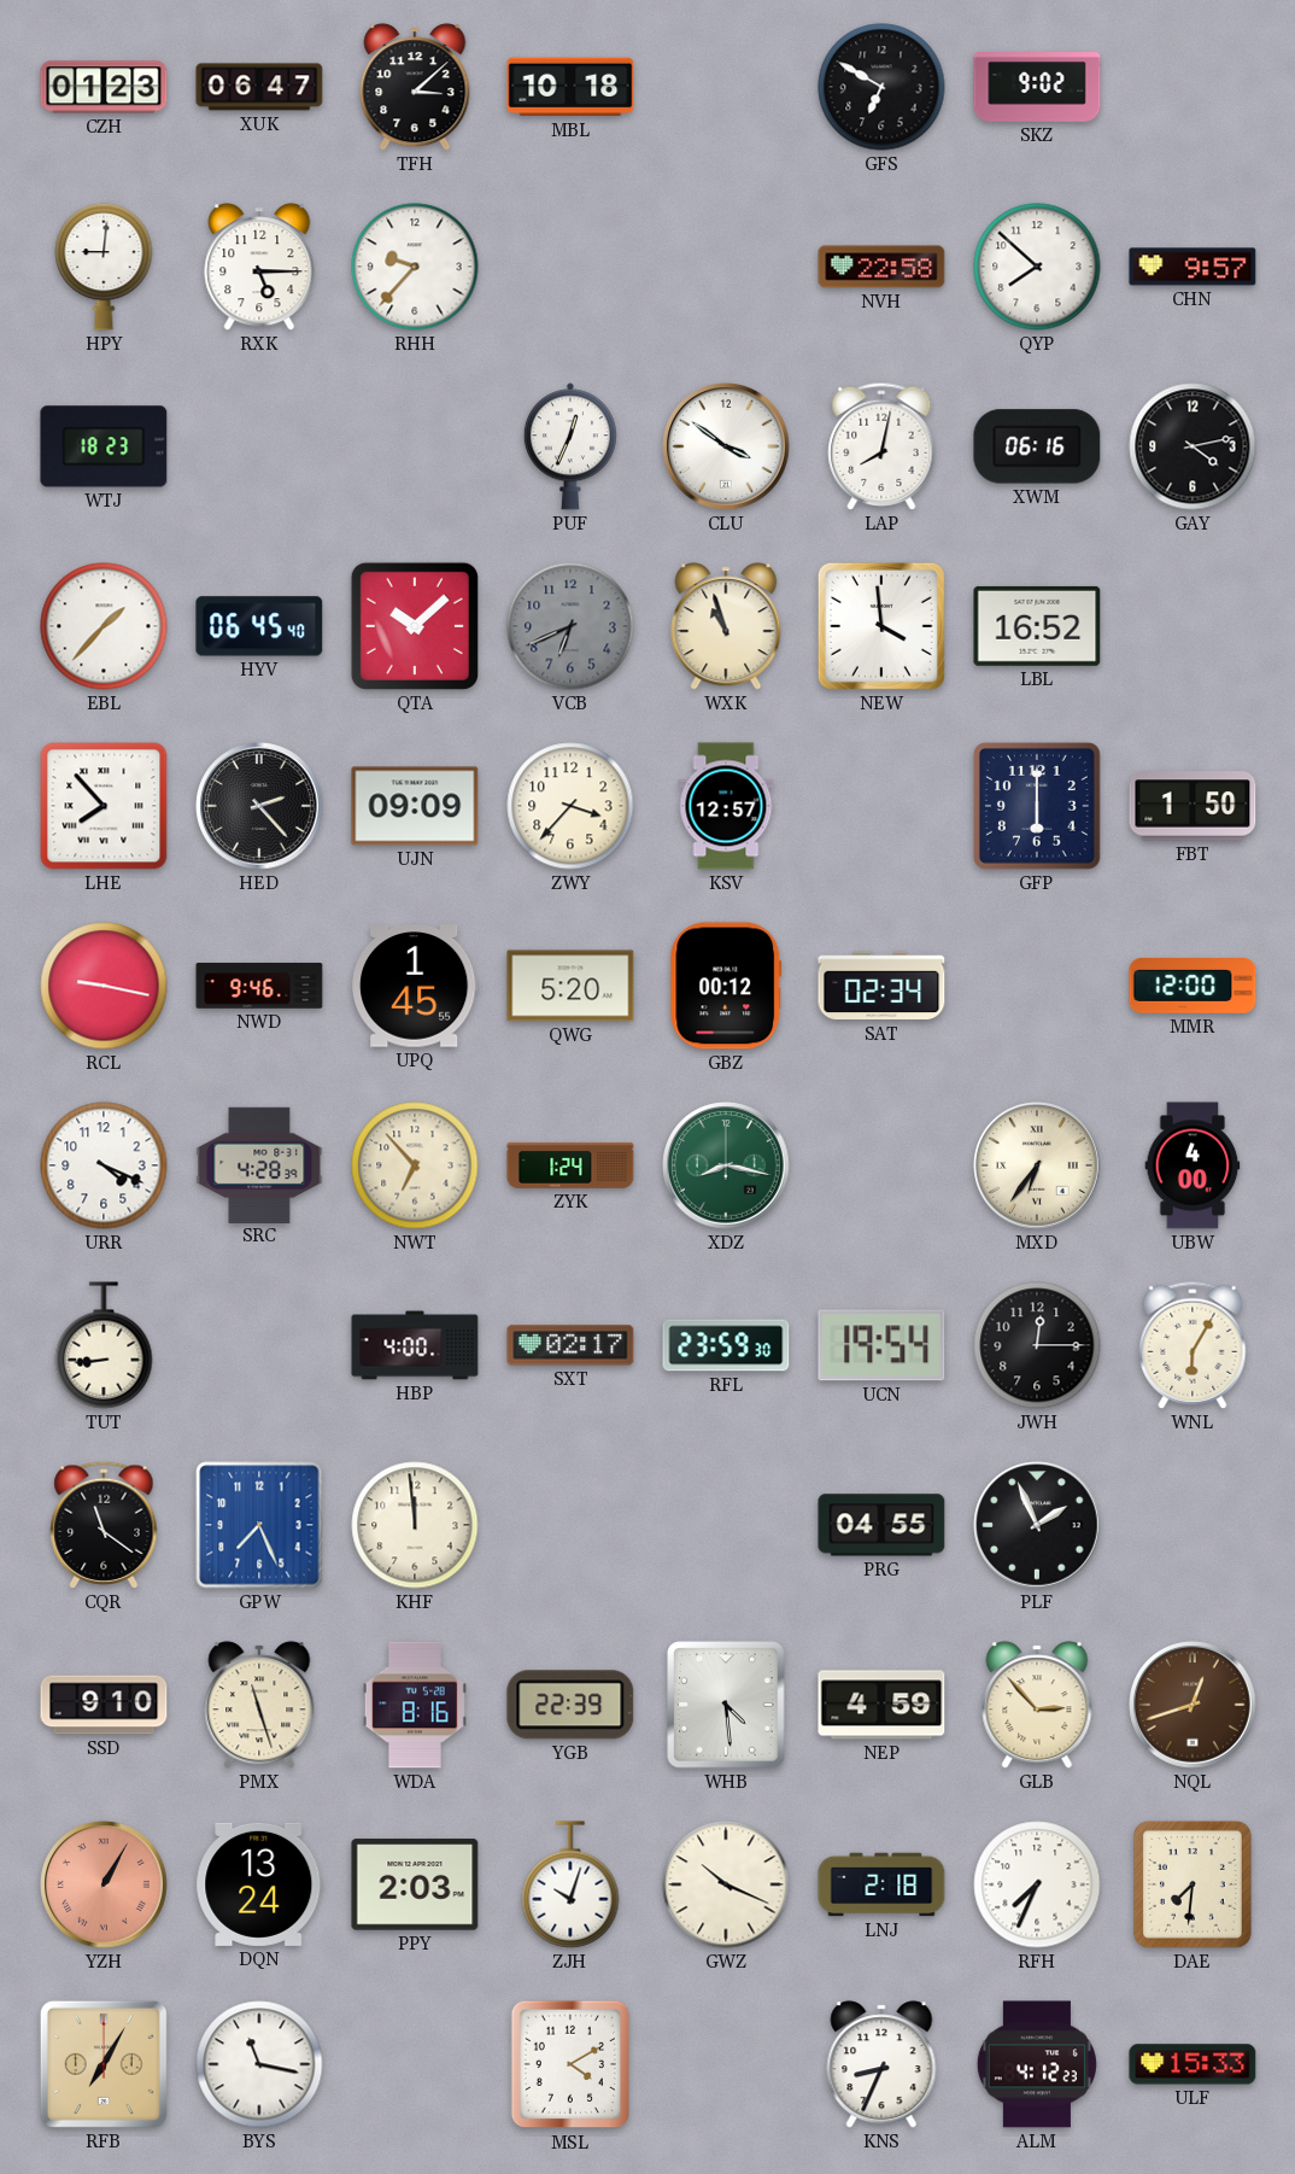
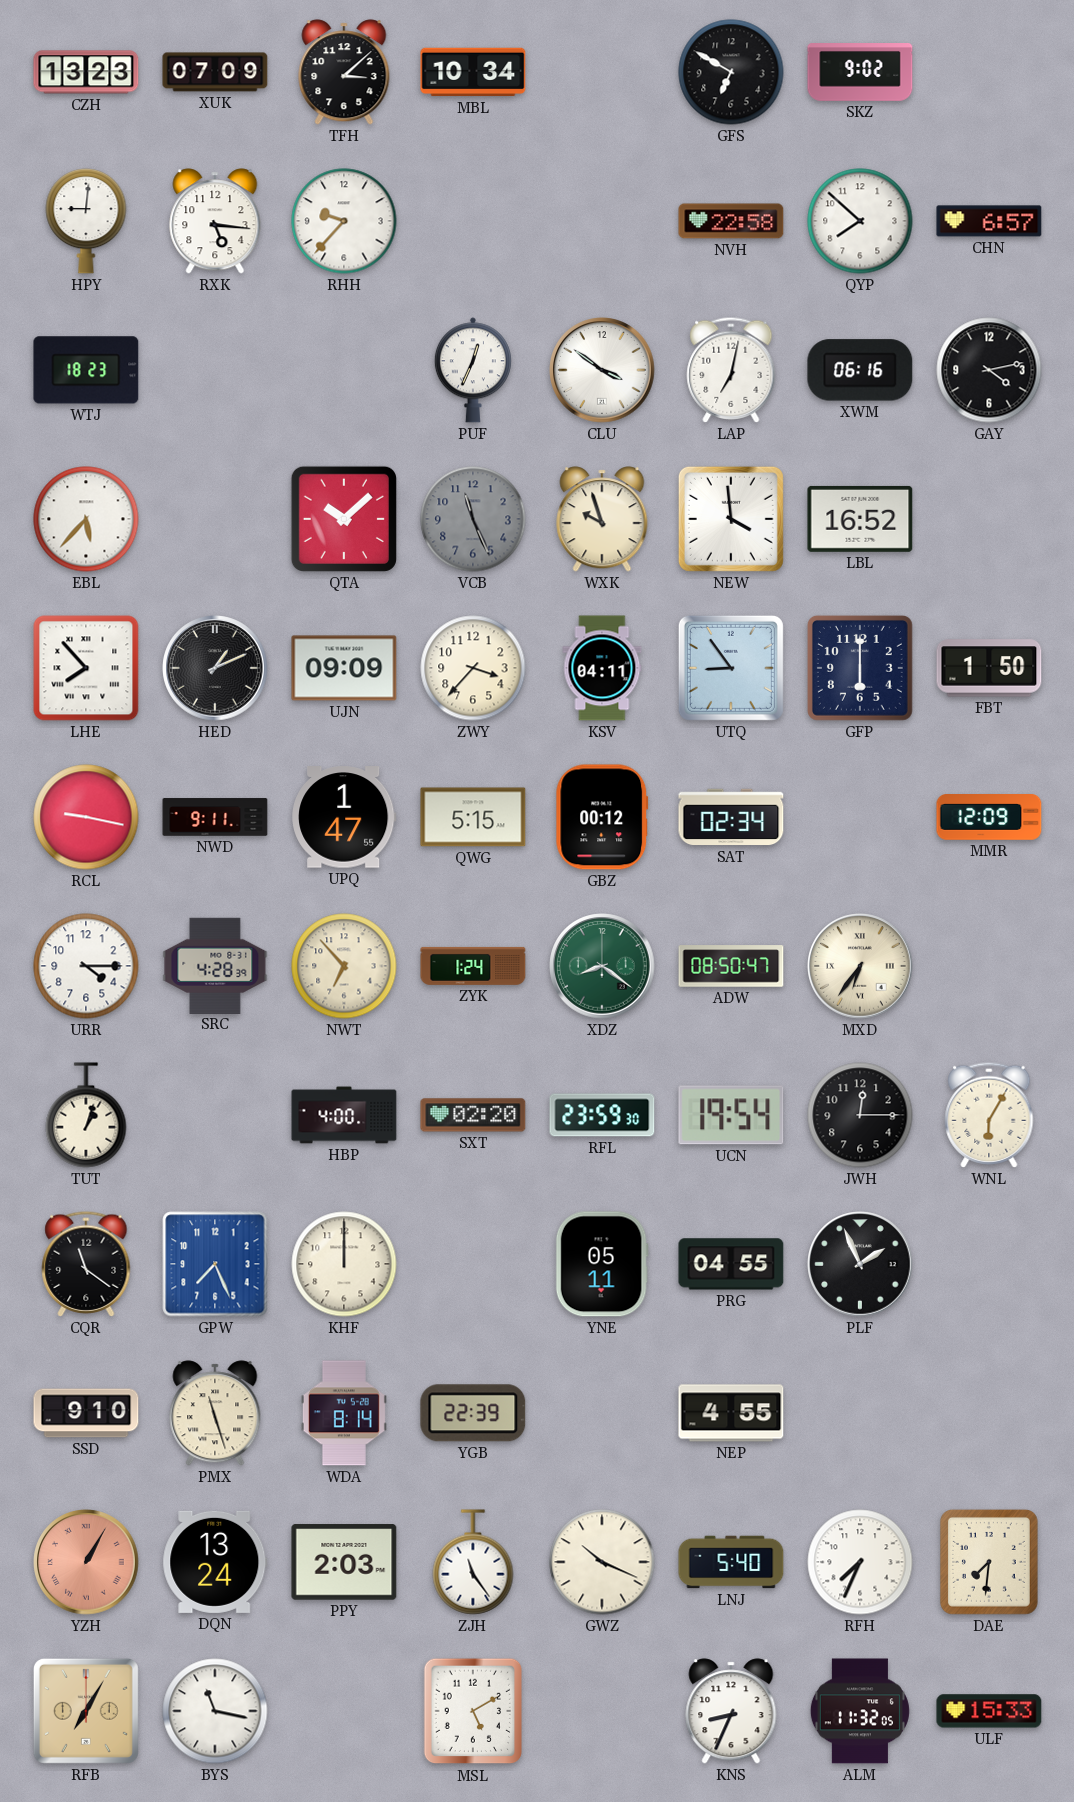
CZH: 01:23 -> 13:23 (86, 72)
XUK: 06:47 -> 07:09 (215, 72)
MBL: 10:18 -> 10:34 (473, 72)
RXK: 5:15 -> 5:16 (215, 221)
CHN: 9:57 -> 6:57 (989, 221)
LAP: 8:02 -> 7:02 (731, 370)
EBL: 1:37 -> 5:37 (86, 519)
HYV: 06:45 -> none (259, 626)
VCB: 6:41 -> 11:26 (473, 519)
WXK: 10:57 -> 9:57 (602, 519)
HED: 2:23 -> 1:11 (215, 668)
KSV: 12:57 -> 04:11 (602, 668)
UTQ: none -> 8:54 (731, 668)
NWD: 9:46 -> 9:11 (215, 817)
UPQ: 1:45 -> 1:47 (345, 817)
QWG: 5:20 -> 5:15 (473, 817)
MMR: 12:00 -> 12:09 (989, 818)
URR: 4:19 -> 4:15 (86, 966)
XDZ: 8:17 -> 8:21 (602, 966)
ADW: none -> 08:50 (731, 966)
UBW: 4:00 -> none (1193, 1165)
TUT: 8:44 -> 1:03 (86, 1115)
SXT: 02:17 -> 02:20 (473, 1115)
KHF: 11:59 -> 12:00 (344, 1264)
YNE: none -> 05:11 (602, 1264)
WDA: 8:16 -> 8:14 (344, 1413)
WHB: 4:29 -> none (726, 1705)
NEP: 4:59 -> 4:55 (731, 1413)
GLB: 2:53 -> none (1037, 1705)
NQL: 12:42 -> none (1193, 1705)
ZJH: 10:03 -> 11:24 (473, 1562)
LNJ: 2:18 -> 5:40 (731, 1562)
MSL: 4:10 -> 5:10 (473, 1711)
ALM: 4:12 -> 11:32 (860, 1711)
